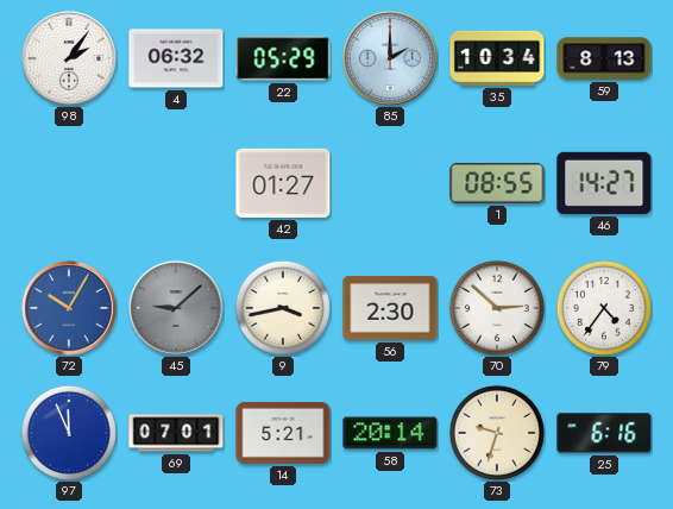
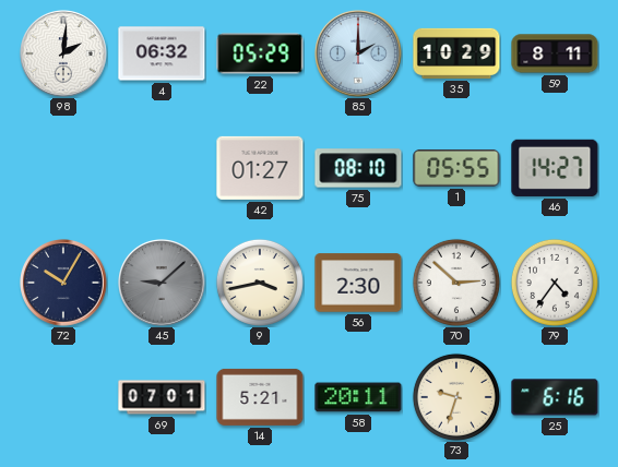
98: 2:06 -> 2:01 (63, 53)
35: 10:34 -> 10:29 (456, 53)
59: 8:13 -> 8:11 (555, 53)
75: none -> 08:10 (358, 168)
1: 08:55 -> 05:55 (456, 168)
72 dial: blue -> navy (63, 283)
97: 11:56 -> none (69, 433)
58: 20:14 -> 20:11 (358, 397)
